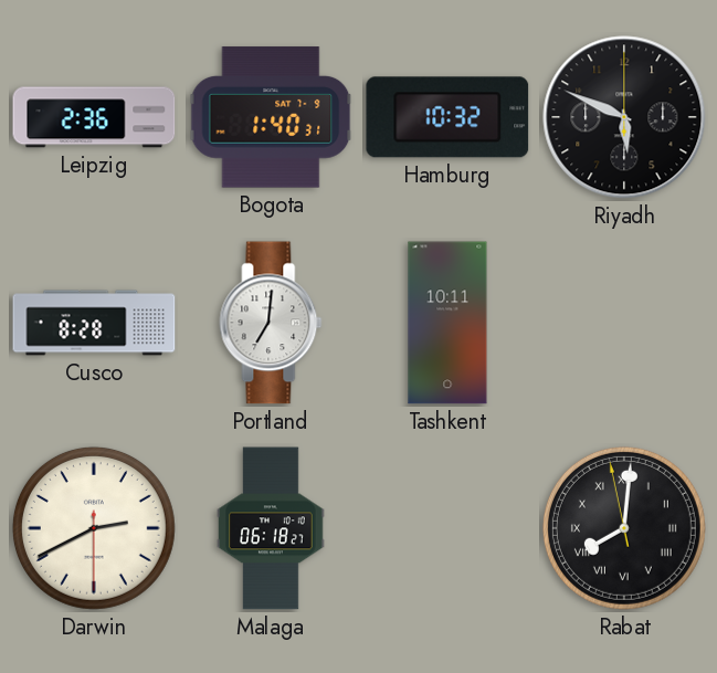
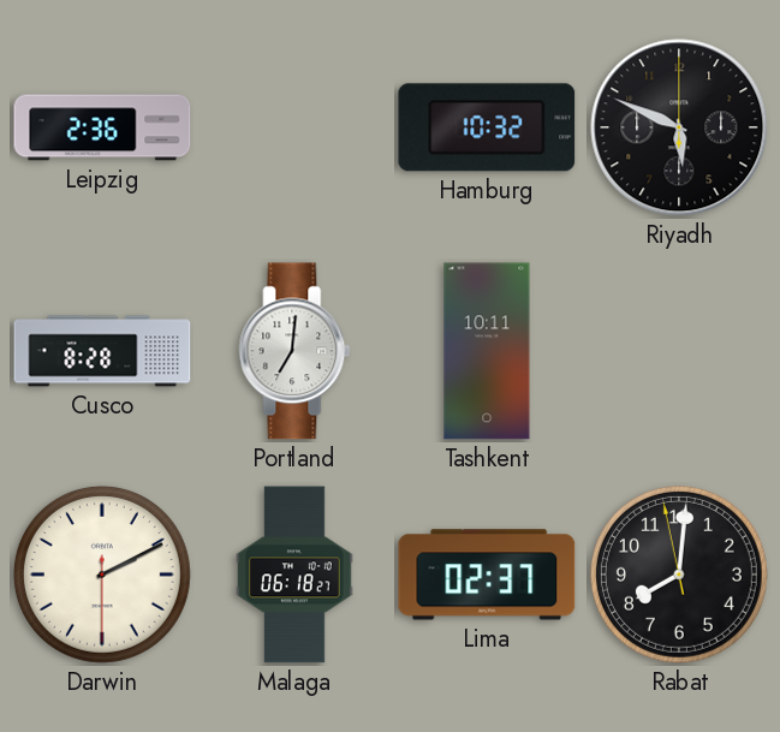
Bogota: 1:40 -> none (271, 117)
Darwin: 2:40 -> 2:10 (102, 575)
Lima: none -> 02:37 (487, 575)
Rabat numerals: Roman -> Arabic (679, 575)
